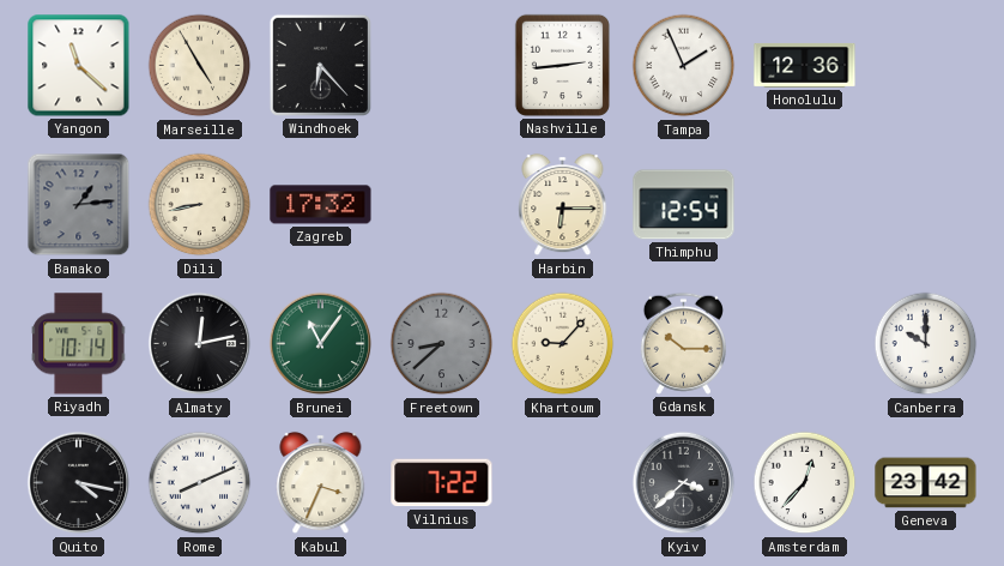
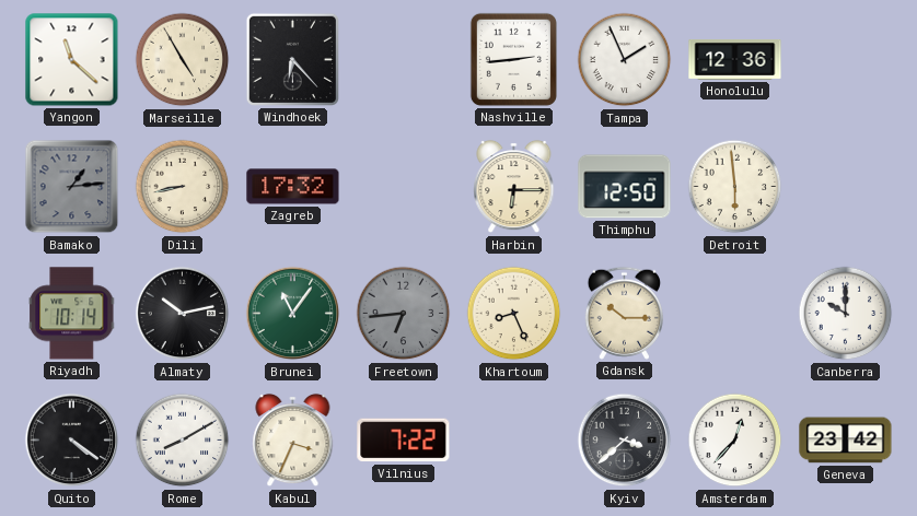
Thimphu: 12:54 -> 12:50 (625, 187)
Detroit: none -> 5:59 (735, 187)
Almaty: 12:13 -> 10:13 (183, 314)
Freetown: 8:38 -> 6:44 (404, 314)
Khartoum: 9:07 -> 8:26 (514, 314)
Quito: 4:17 -> 4:21 (72, 441)
Rome: 8:11 -> 8:10 (183, 441)
